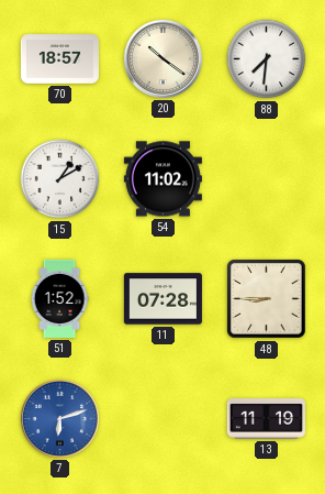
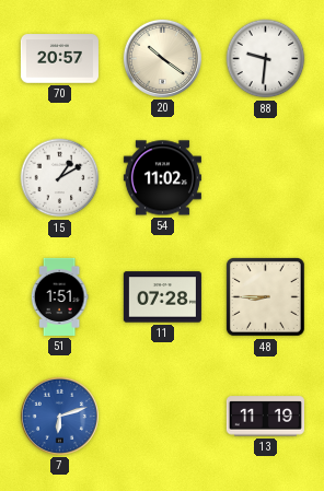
70: 18:57 -> 20:57 (59, 59)
88: 7:31 -> 9:31 (266, 59)
51: 1:52 -> 1:51 (59, 296)
